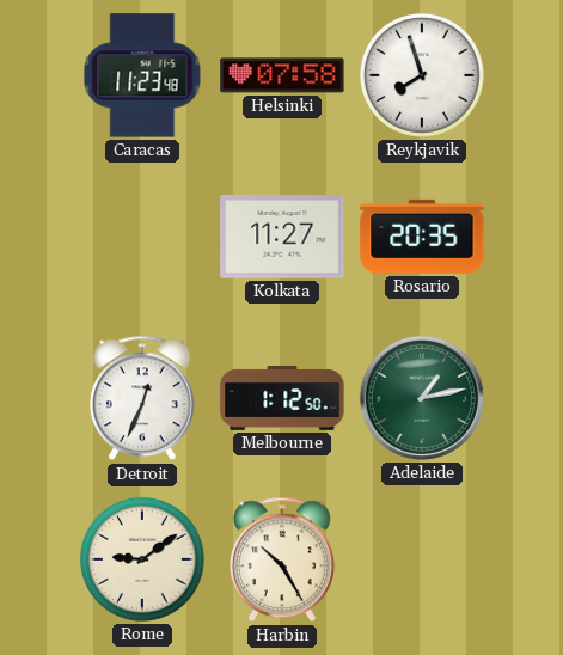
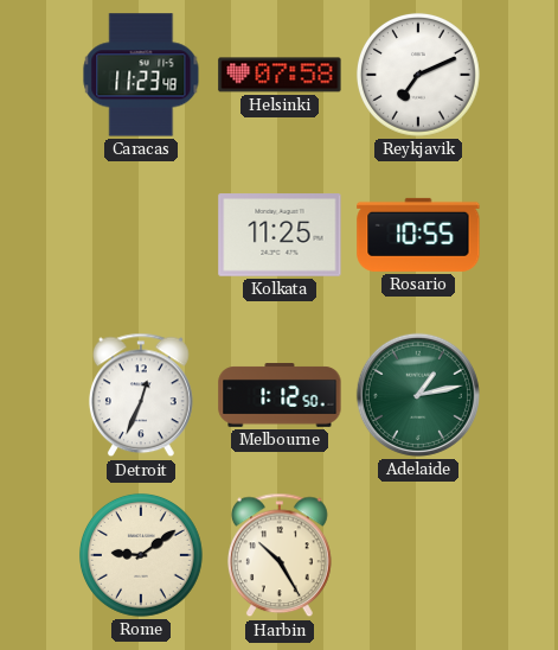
Reykjavik: 7:57 -> 7:11 (418, 75)
Kolkata: 11:27 -> 11:25 (280, 235)
Rosario: 20:35 -> 10:55 (418, 235)
